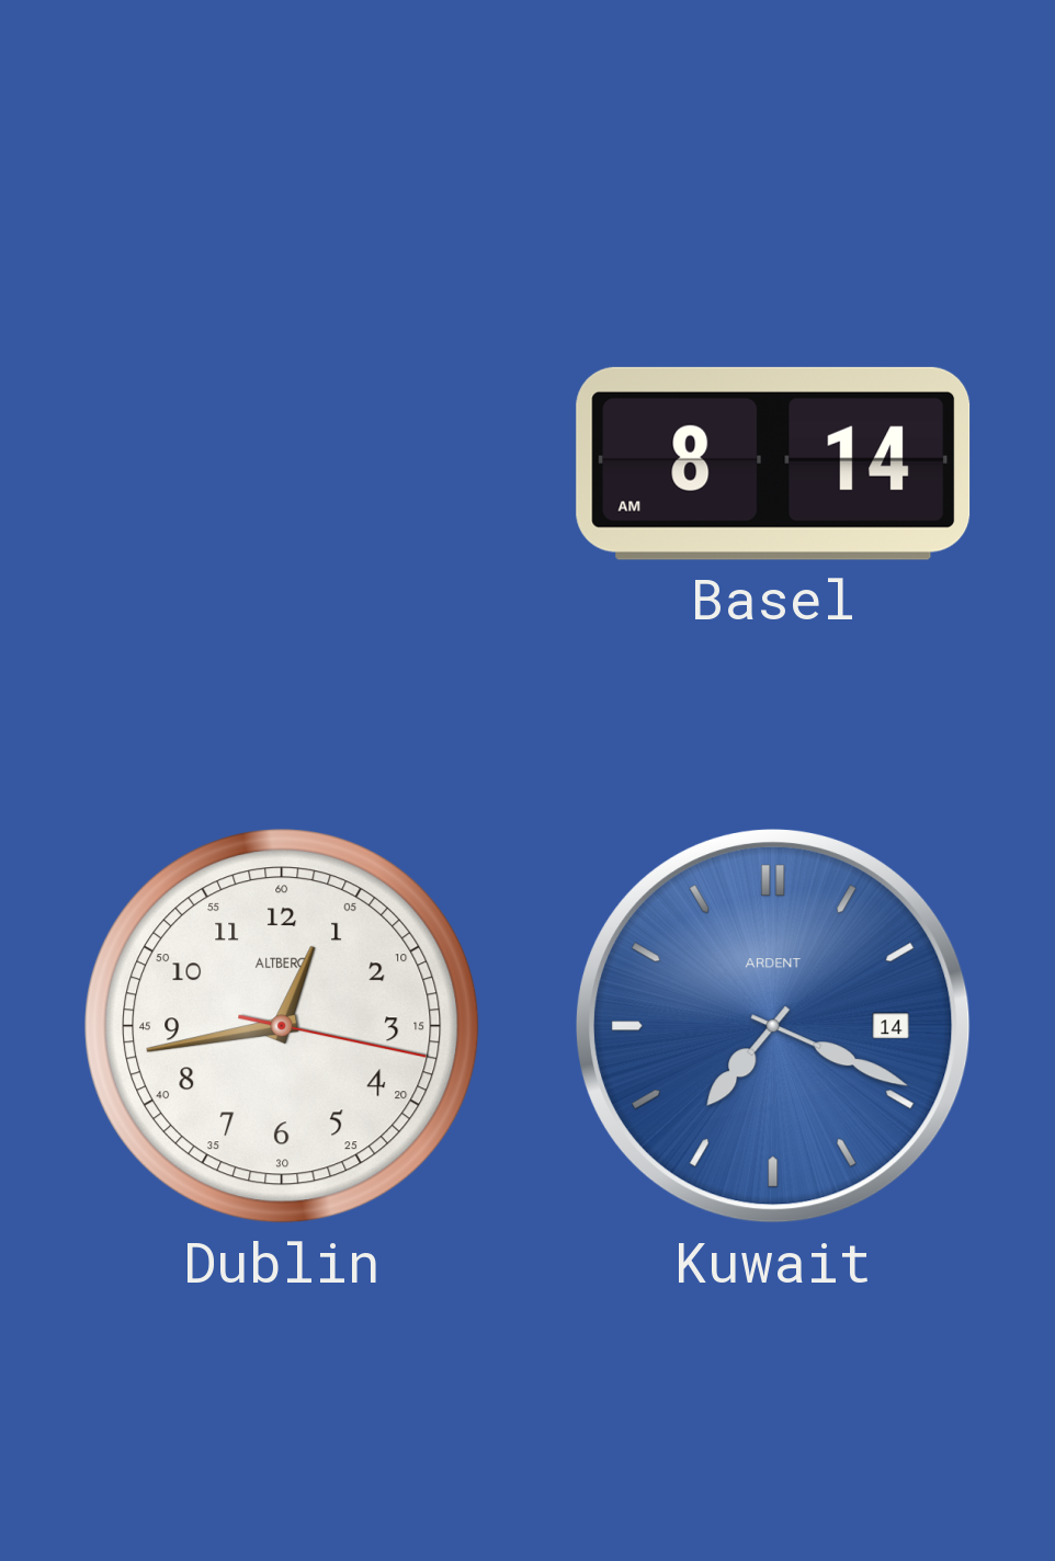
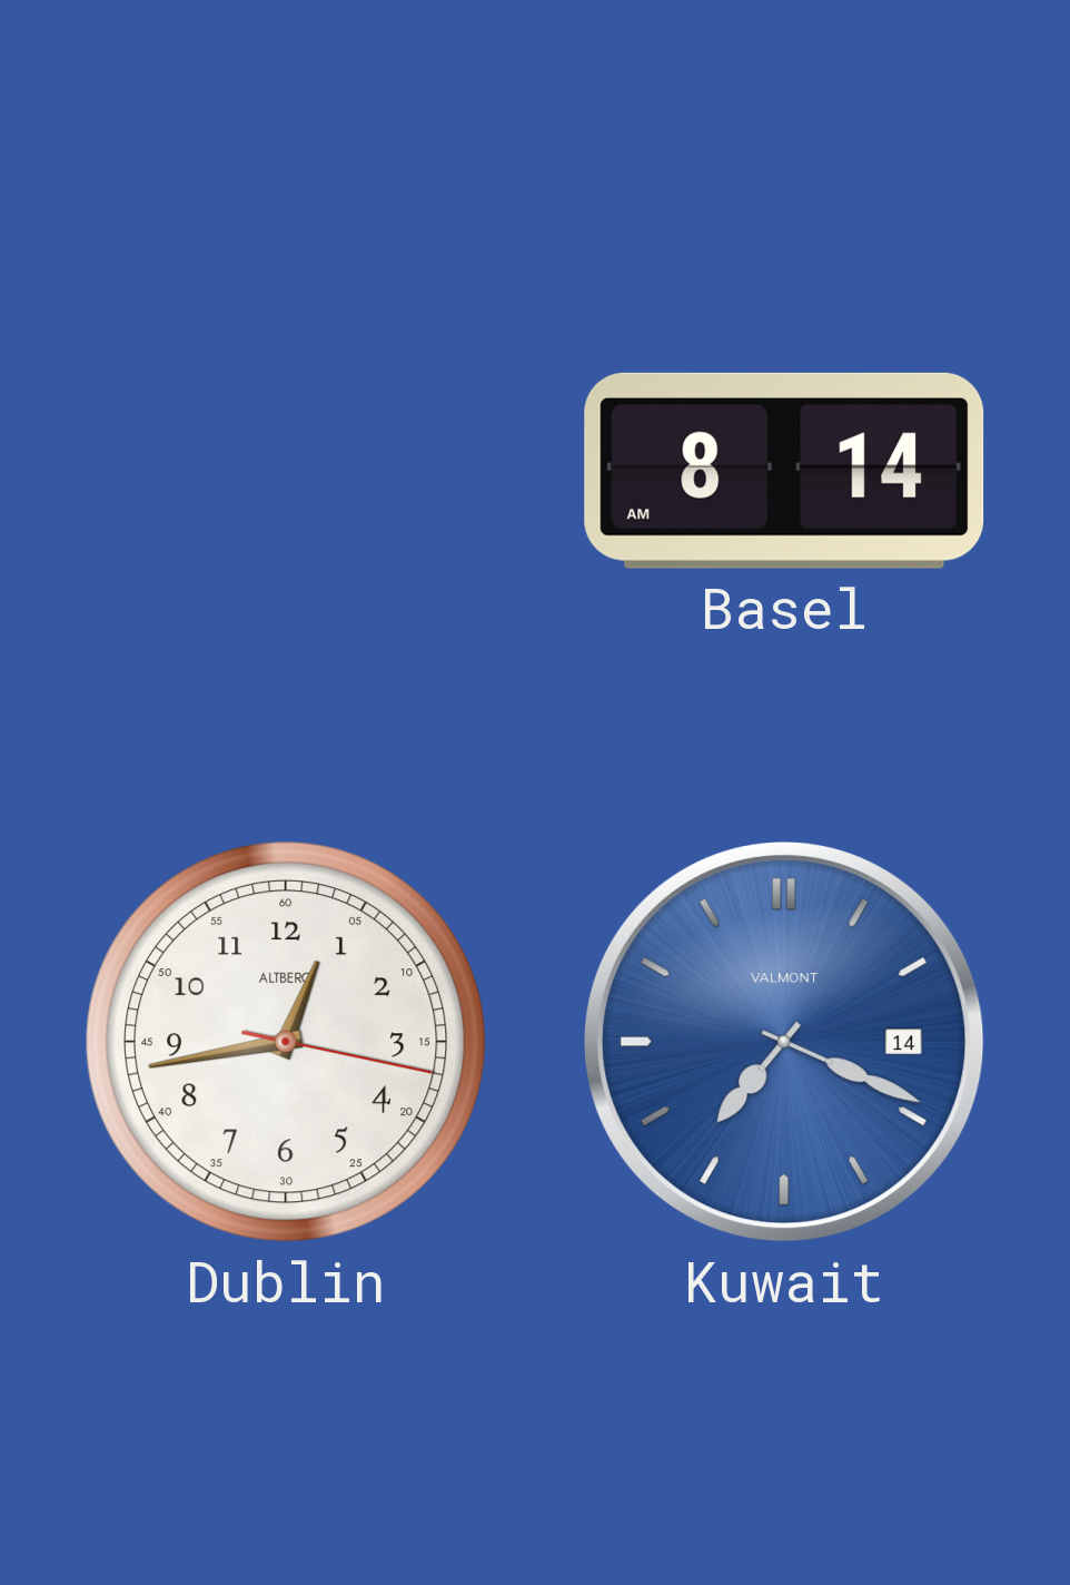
Kuwait brand: ARDENT -> VALMONT (785, 1043)
